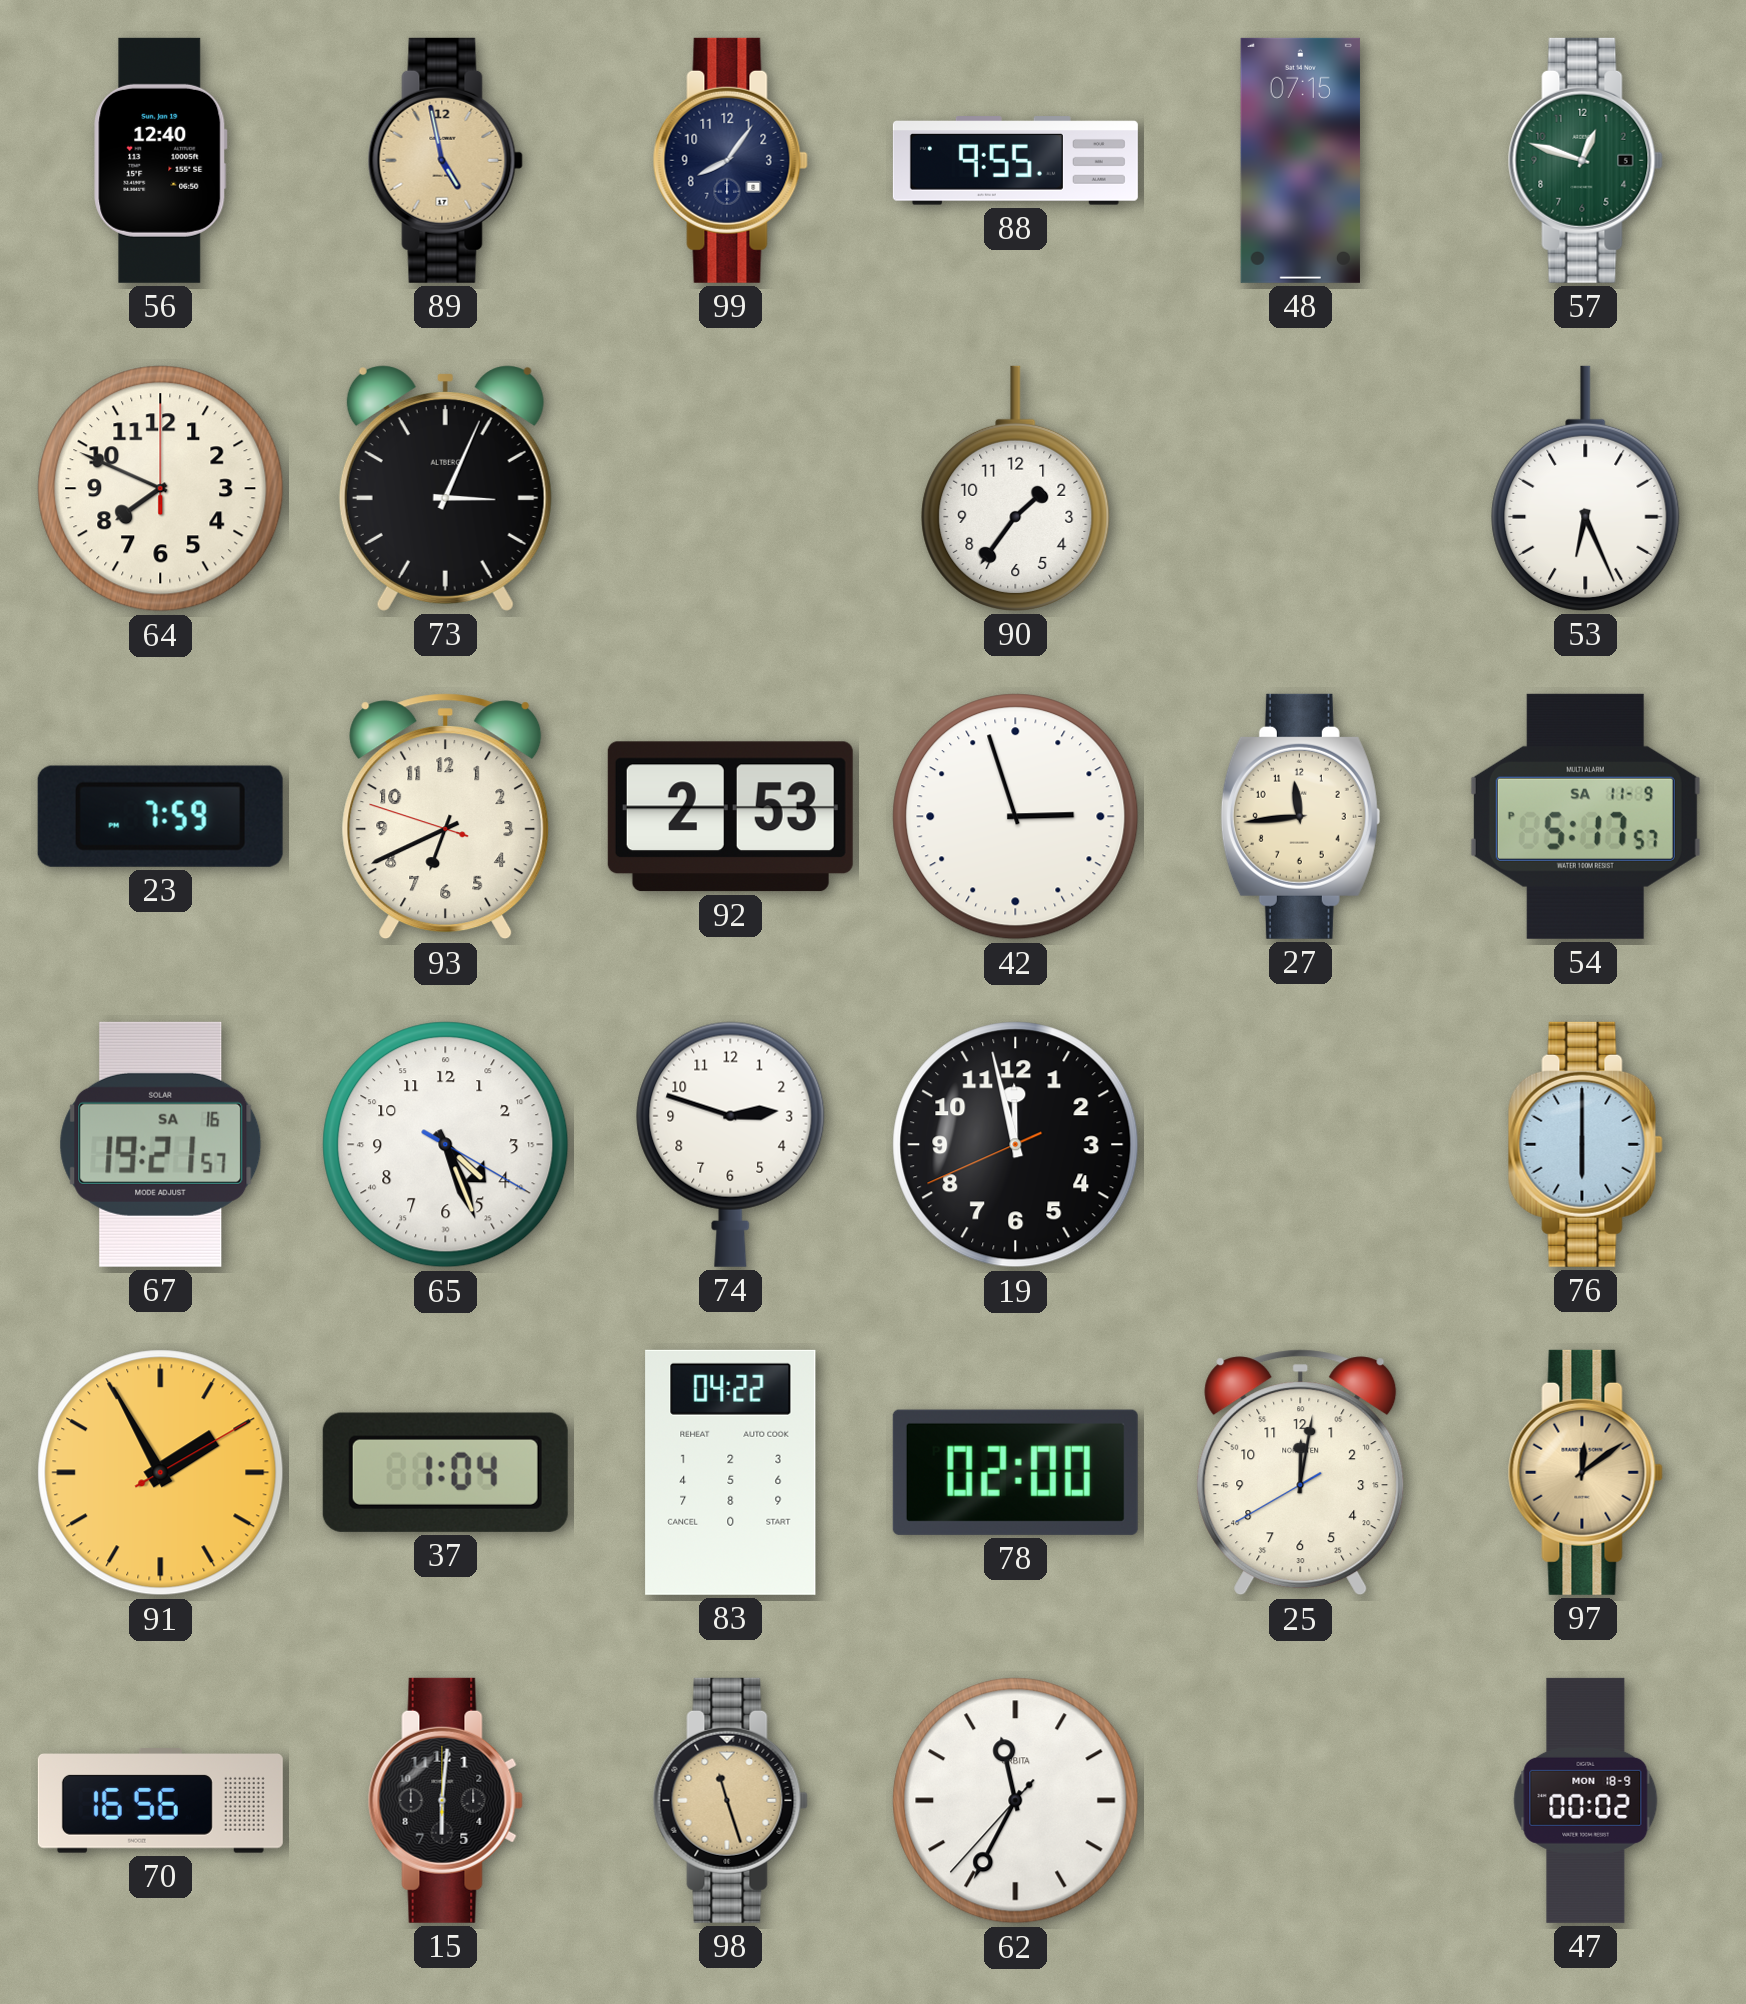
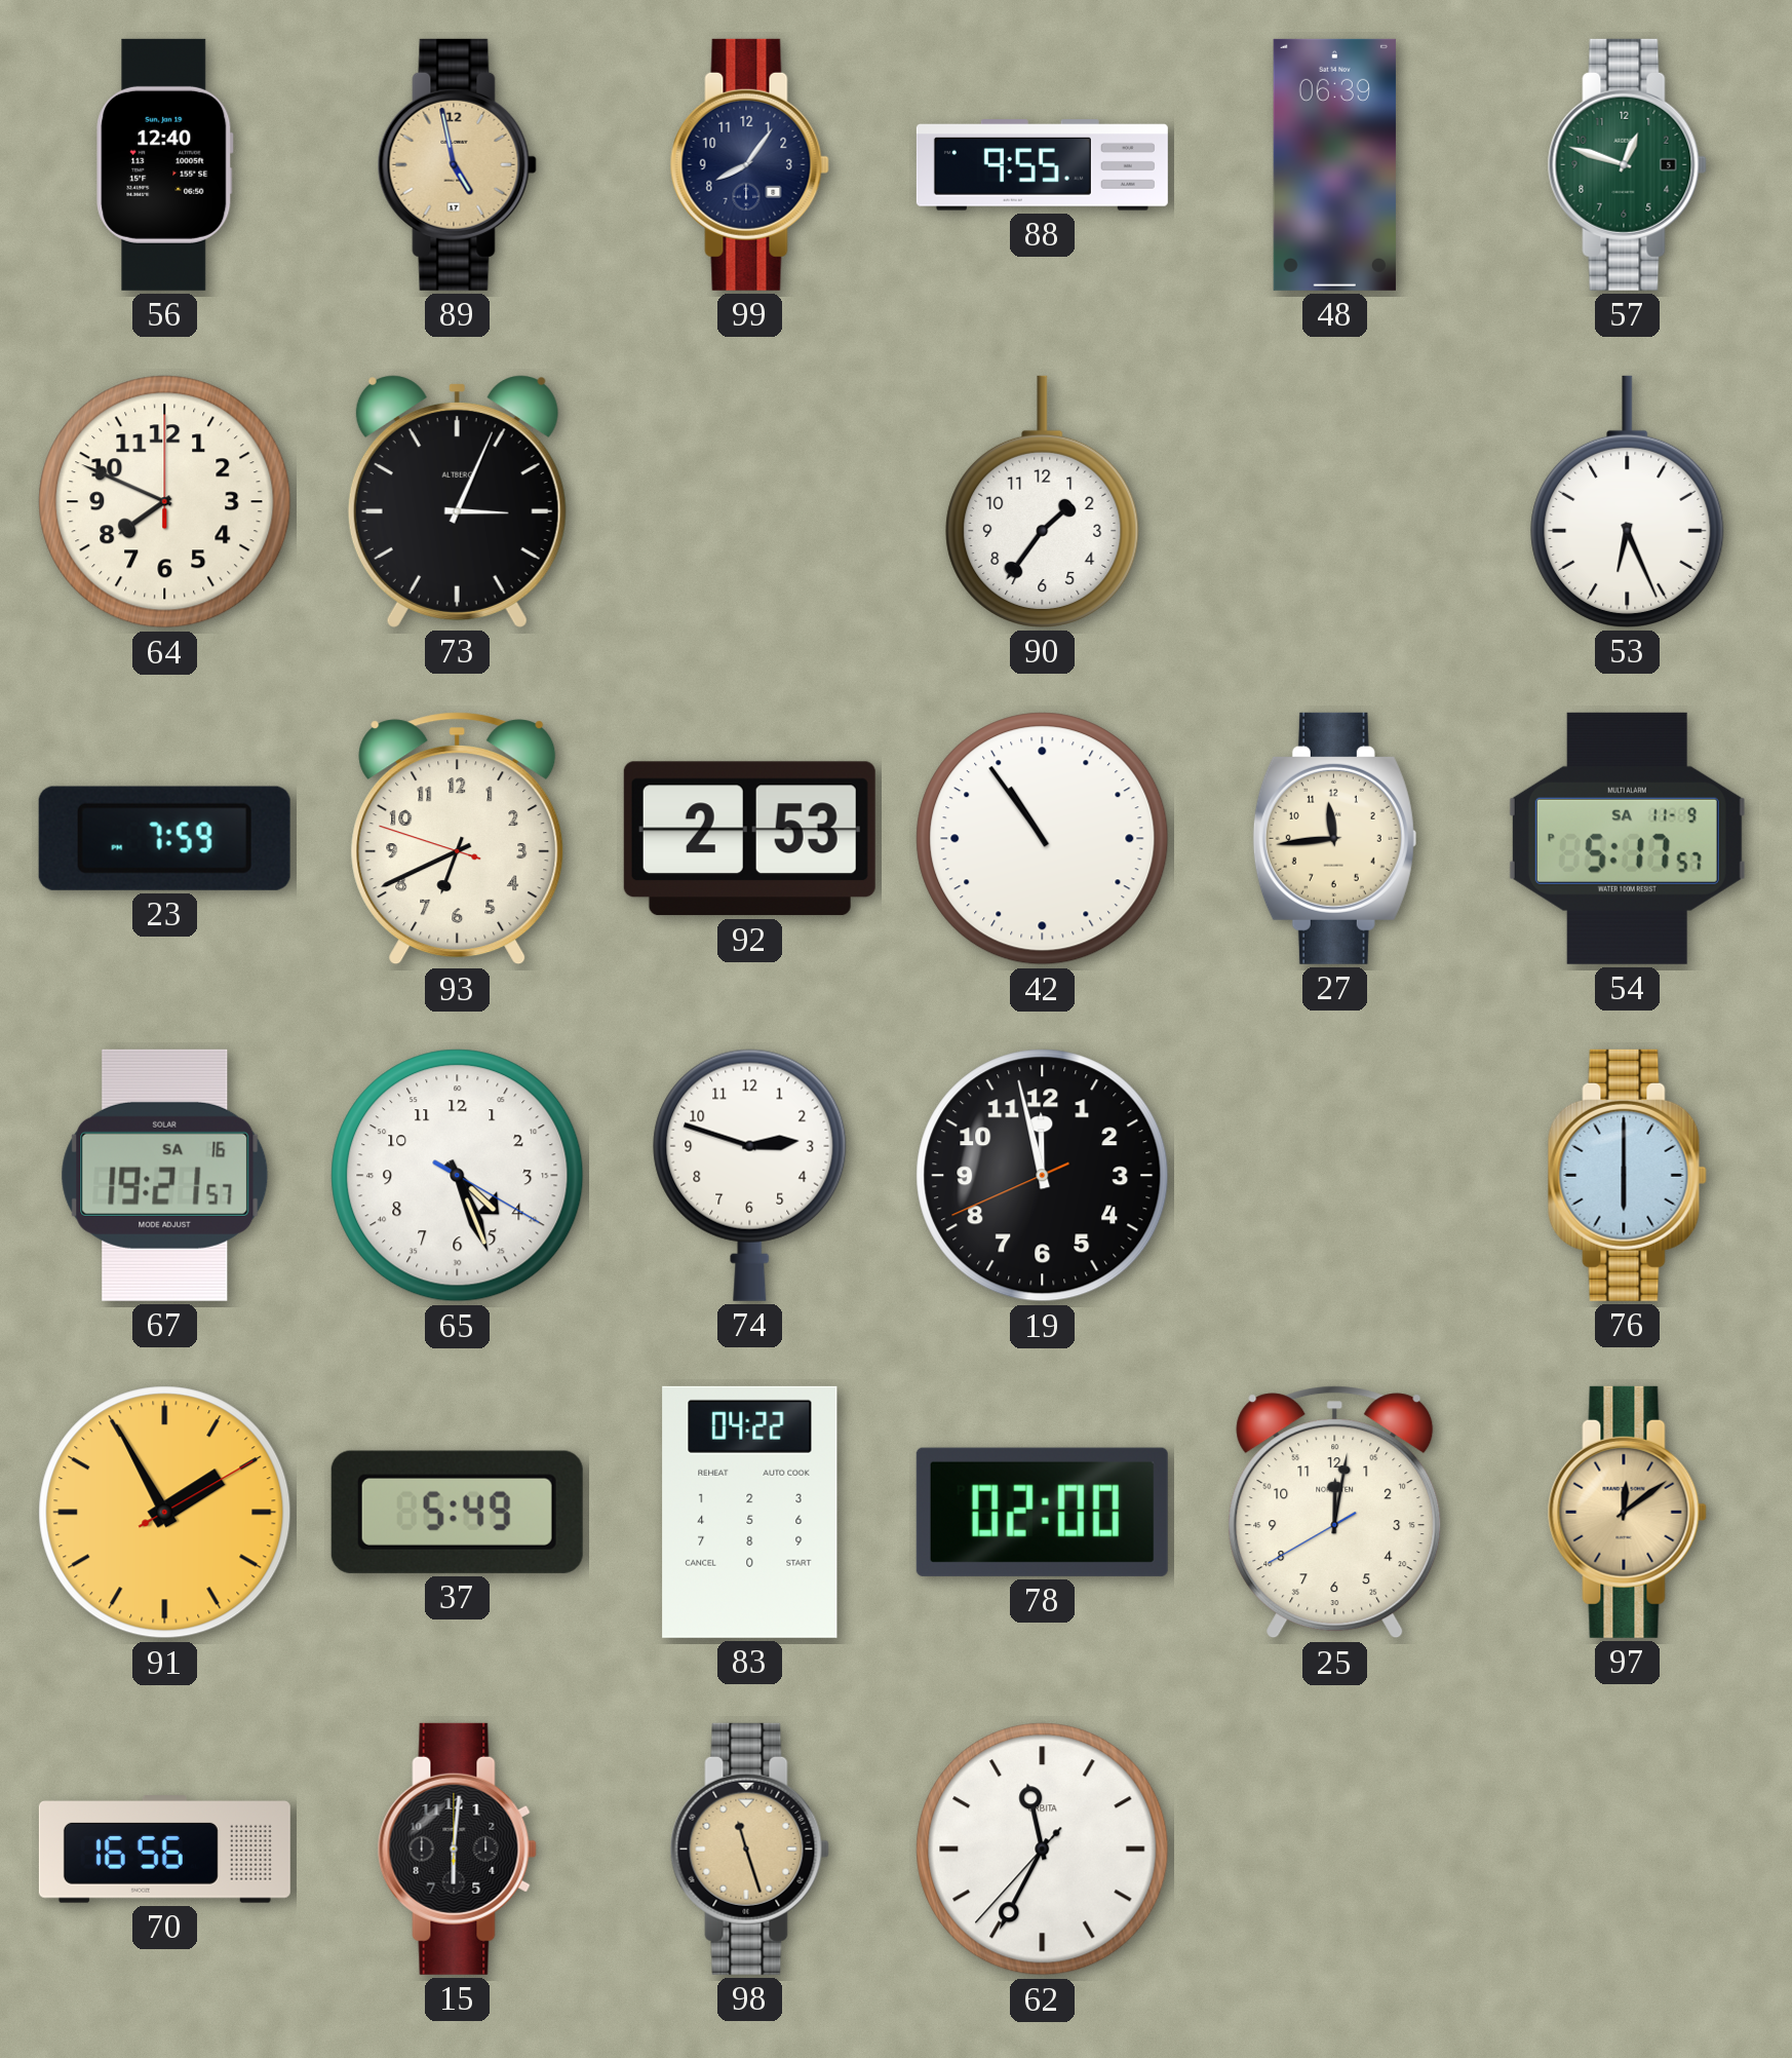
48: 07:15 -> 06:39 (1334, 164)
42: 2:57 -> 10:54 (1043, 839)
37: 1:04 -> 5:49 (457, 1512)
47: 00:02 -> none (1586, 1800)
